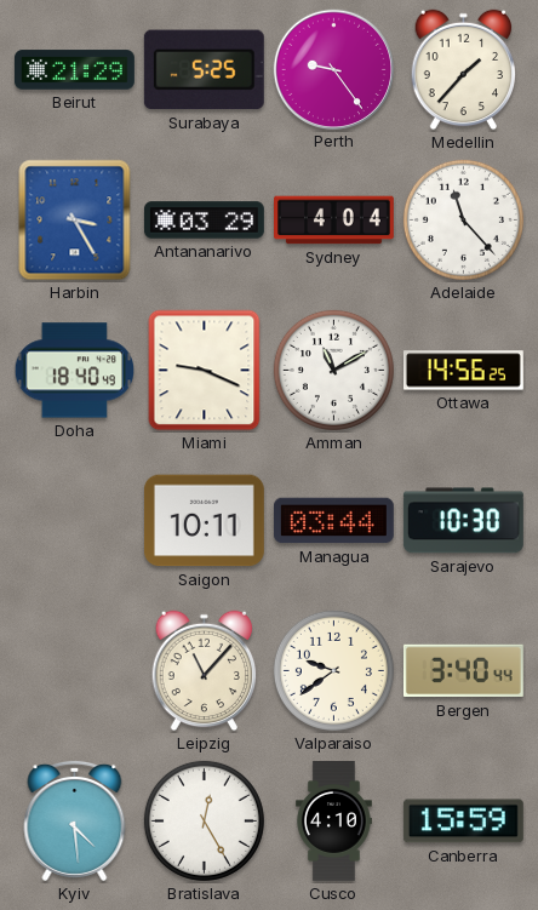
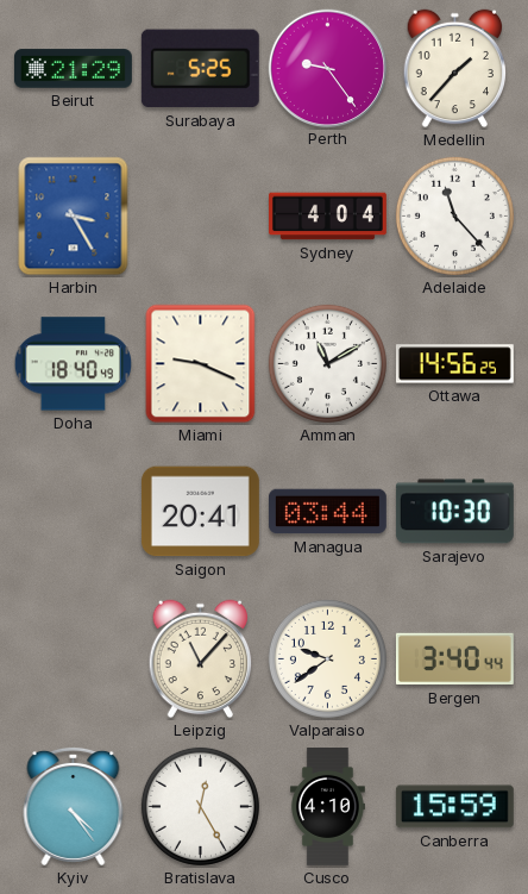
Antananarivo: 03:29 -> none (204, 221)
Saigon: 10:11 -> 20:41 (200, 512)
Kyiv: 4:29 -> 4:24 (74, 806)
